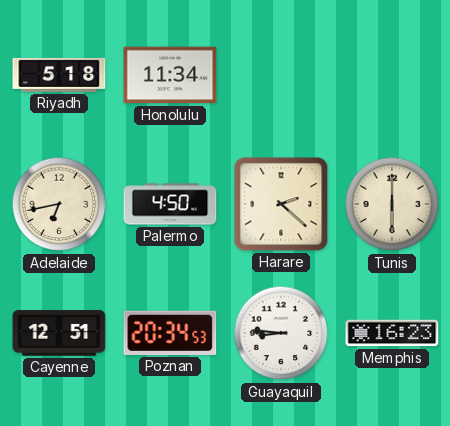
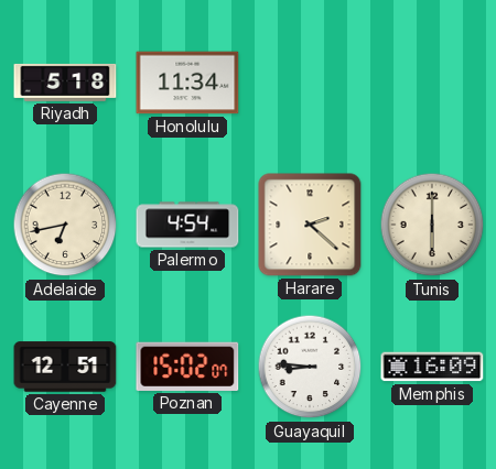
Palermo: 4:50 -> 4:54 (187, 225)
Poznan: 20:34 -> 15:02 (187, 367)
Memphis: 16:23 -> 16:09 (432, 367)
